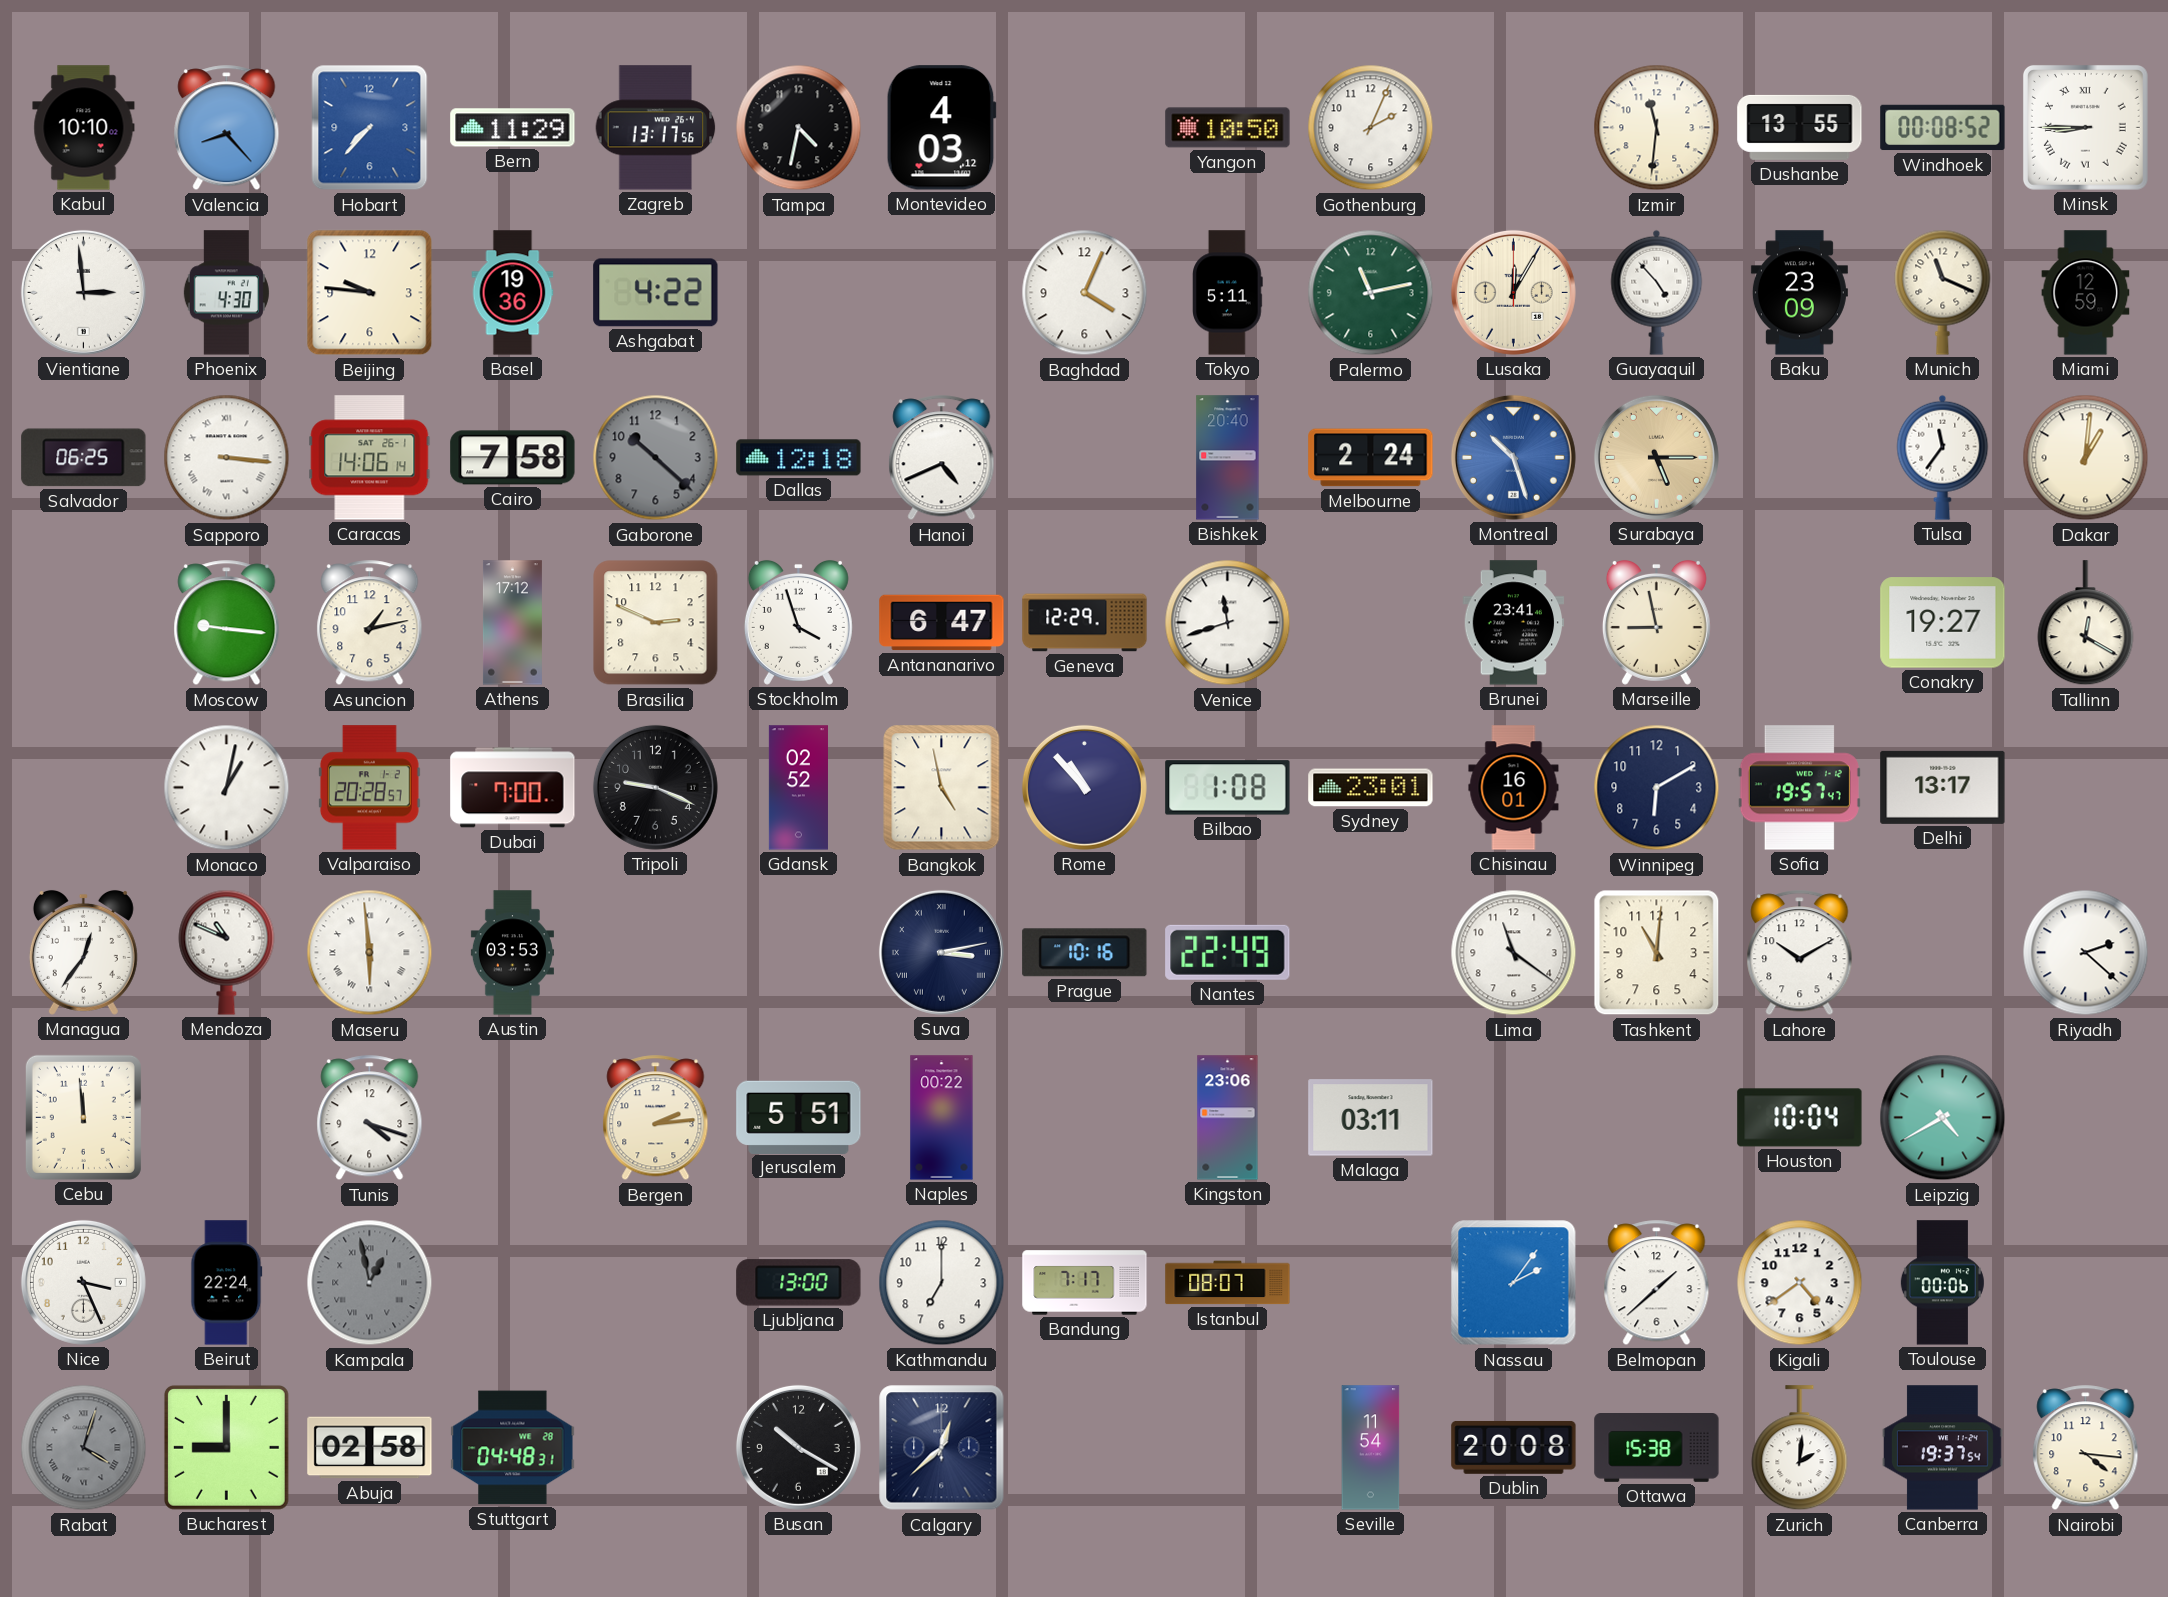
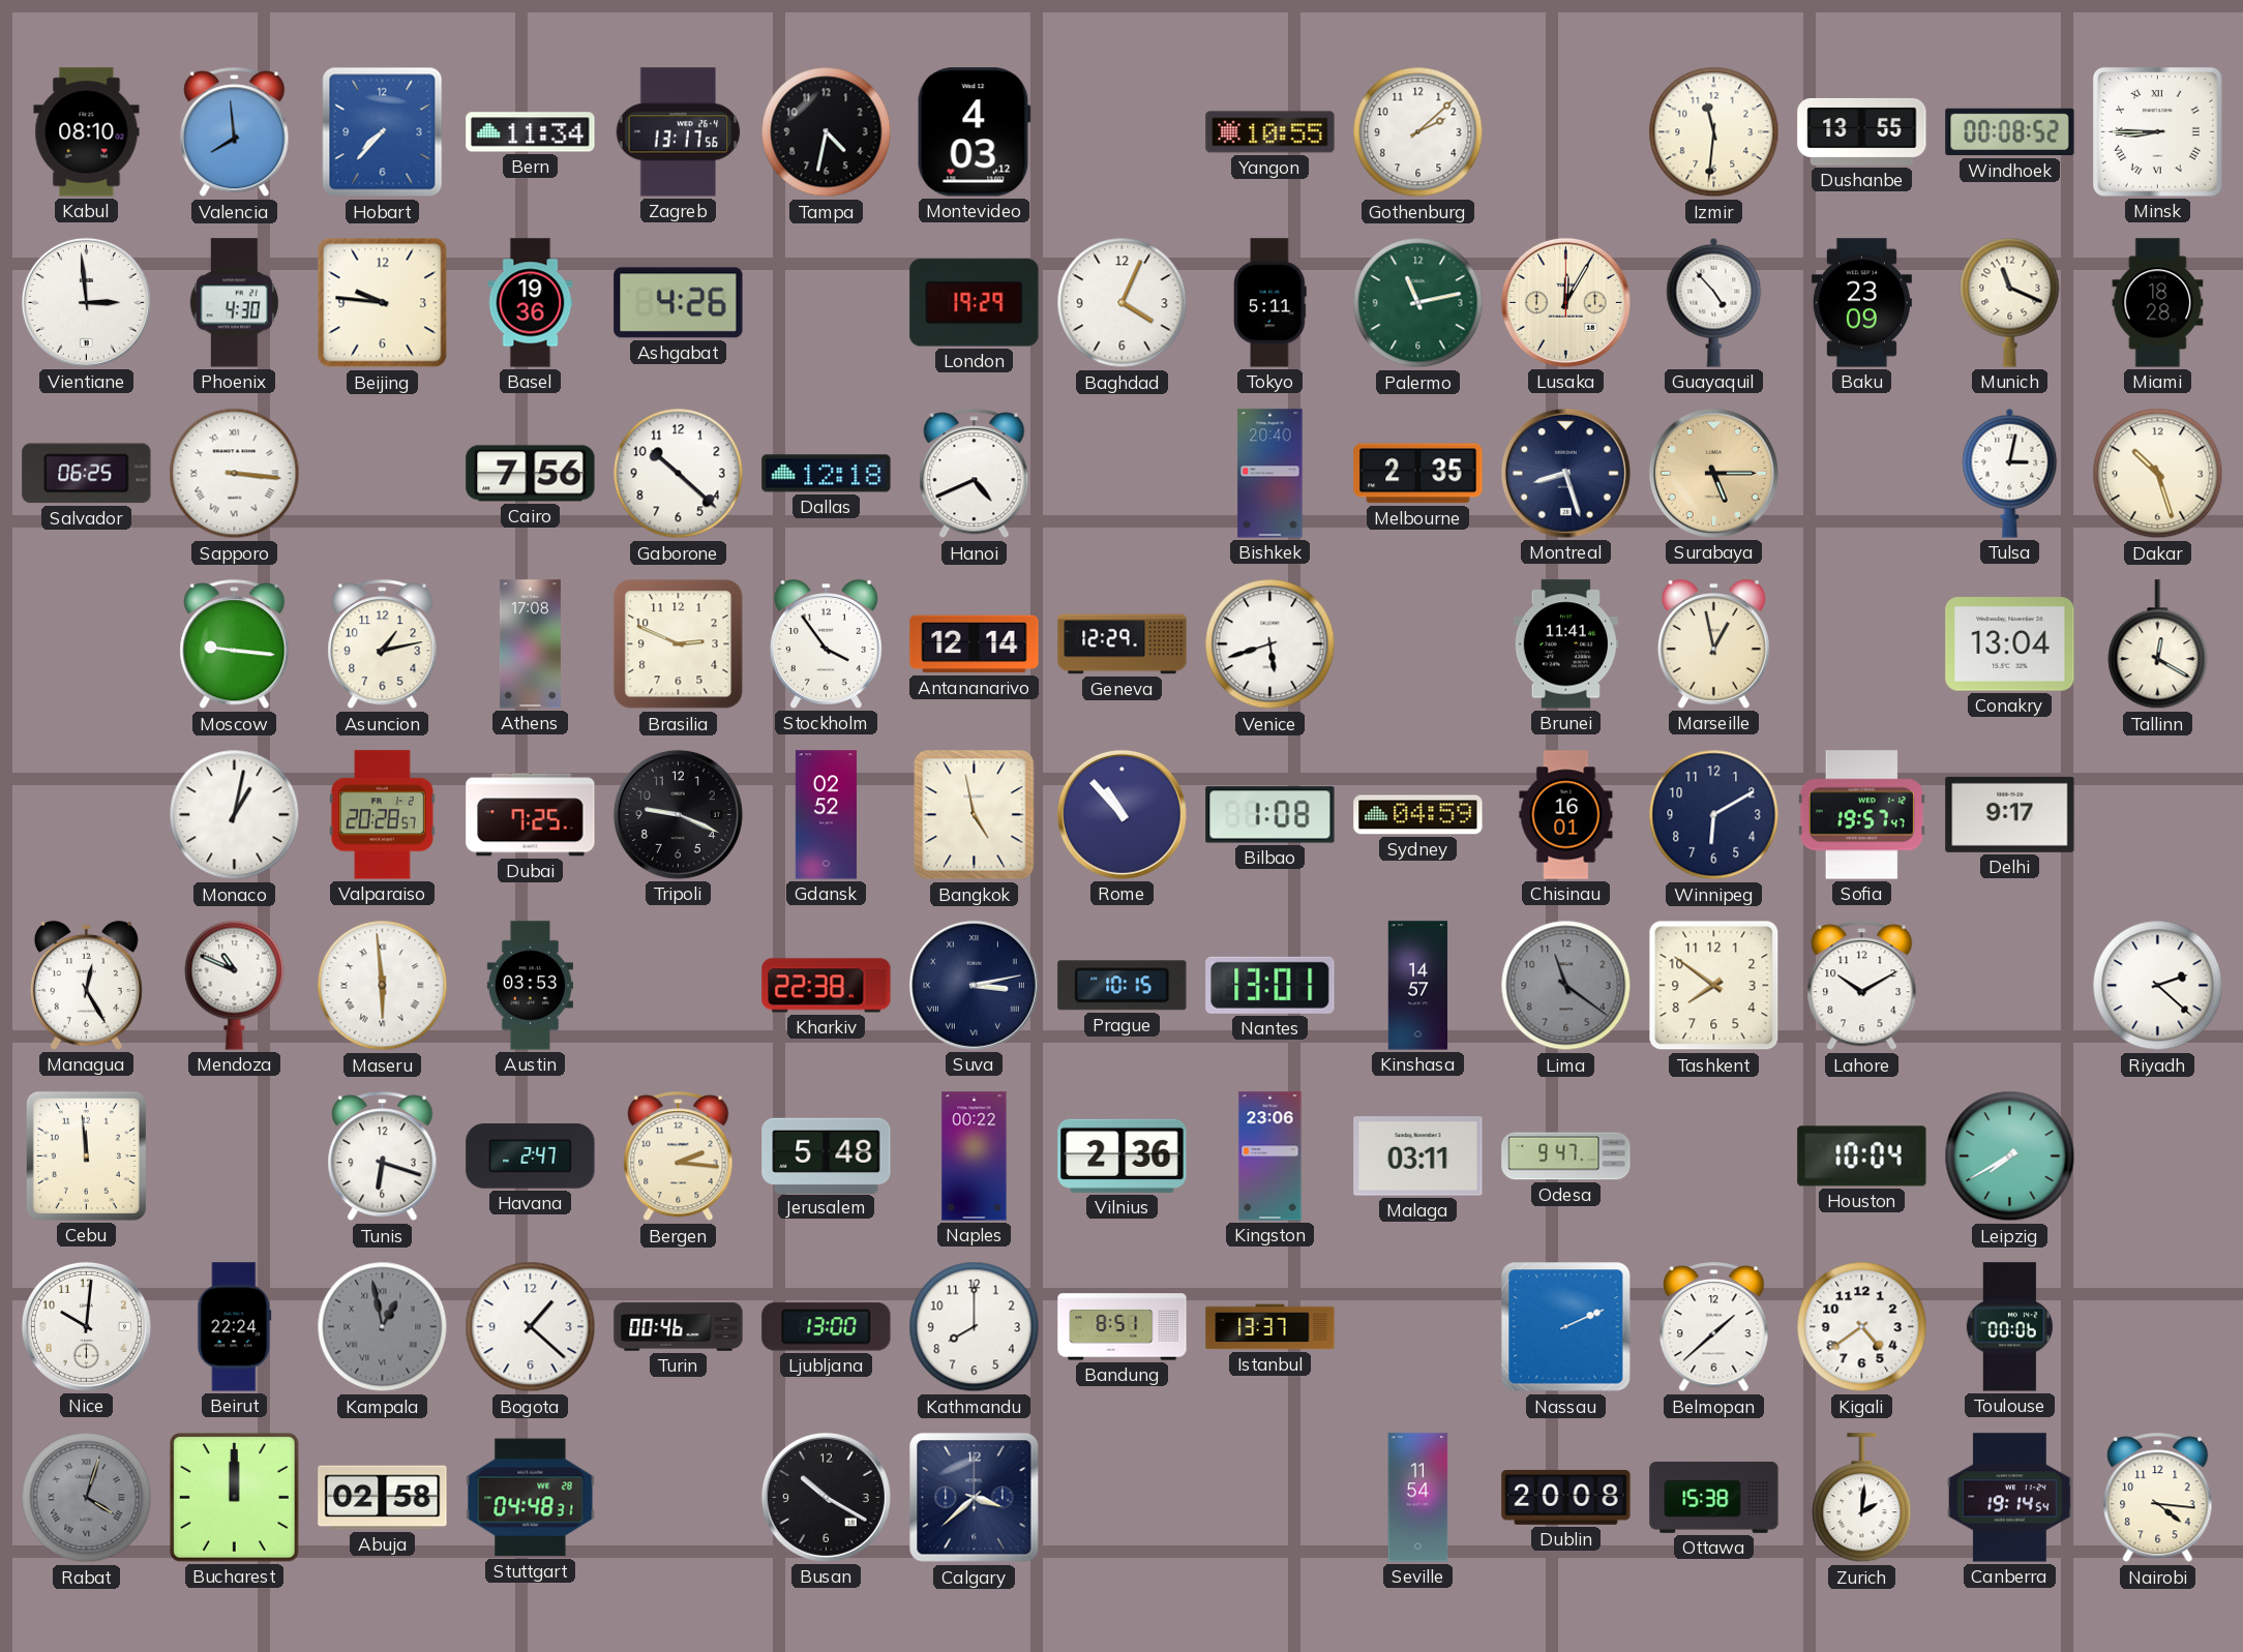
Kabul: 10:10 -> 08:10 (87, 132)
Valencia: 8:23 -> 7:59 (235, 132)
Bern: 11:29 -> 11:34 (531, 132)
Yangon: 10:50 -> 10:55 (1270, 132)
Gothenburg: 2:04 -> 2:08 (1418, 132)
Ashgabat: 4:22 -> 4:26 (679, 303)
London: none -> 19:29 (975, 303)
Miami: 12:59 -> 18:28 (2158, 303)
Caracas: 14:06 -> none (370, 458)
Cairo: 7:58 -> 7:56 (531, 474)
Gaborone dial: grey -> white (679, 474)
Melbourne: 2:24 -> 2:35 (1418, 474)
Montreal: 10:27 -> 8:27 (1565, 473)
Montreal dial: blue -> navy (1565, 473)
Tulsa: 11:36 -> 3:02 (2010, 473)
Dakar: 1:01 -> 10:27 (2158, 474)
Athens: 17:12 -> 17:08 (530, 644)
Stockholm: 3:57 -> 3:54 (826, 643)
Antananarivo: 6:47 -> 12:14 (975, 644)
Venice: 11:42 -> 5:42 (1270, 644)
Brunei: 23:41 -> 11:41 (1566, 644)
Marseille: 8:58 -> 12:58 (1713, 643)
Conakry: 19:27 -> 13:04 (2010, 644)
Dubai: 7:00 -> 7:25 (531, 815)
Sydney: 23:01 -> 04:59 (1418, 815)
Delhi: 13:17 -> 9:17 (2010, 814)
Managua: 12:36 -> 12:25 (86, 985)
Kharkiv: none -> 22:38 (827, 986)
Prague: 10:16 -> 10:15 (1123, 986)
Nantes: 22:49 -> 13:01 (1270, 985)
Kinshasa: none -> 14:57 (1418, 986)
Lima dial: white -> grey (1566, 986)
Tashkent: 11:01 -> 7:51 (1714, 986)
Tunis: 4:18 -> 6:18 (383, 1157)
Havana: none -> 2:47 (531, 1157)
Bergen: 2:14 -> 2:16 (679, 1157)
Jerusalem: 5:51 -> 5:48 (827, 1155)
Vilnius: none -> 2:36 (1123, 1155)
Odesa: none -> 9:47 (1566, 1157)
Leipzig: 4:40 -> 7:40 (2010, 1157)
Nice: 3:26 -> 10:01 (86, 1326)
Bogota: none -> 1:22 (531, 1327)
Turin: none -> 00:46 (679, 1327)
Kathmandu: 7:00 -> 8:00 (975, 1327)
Bandung: 7:17 -> 8:51 (1123, 1327)
Istanbul: 08:07 -> 13:37 (1270, 1327)
Nassau: 2:06 -> 2:11 (1566, 1327)
Bucharest: 9:00 -> 12:00 (234, 1497)
Calgary: 12:38 -> 3:38 (975, 1498)
Canberra: 19:37 -> 19:14 (2009, 1498)
